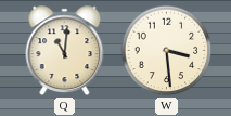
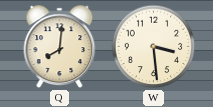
Q: 11:01 -> 8:01 (60, 47)
